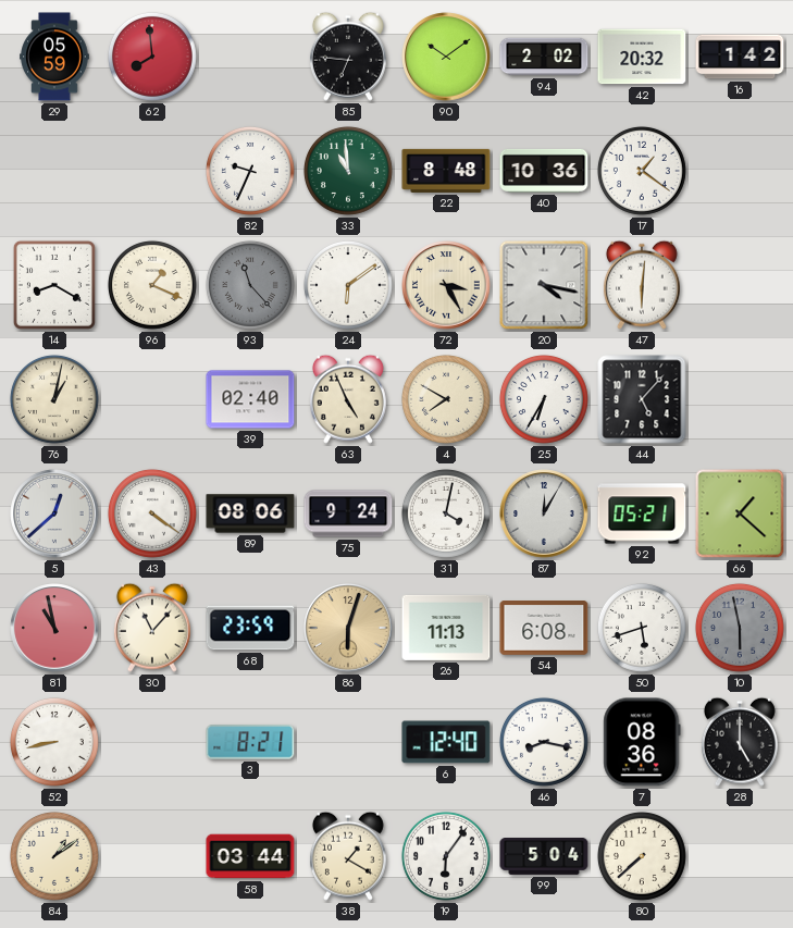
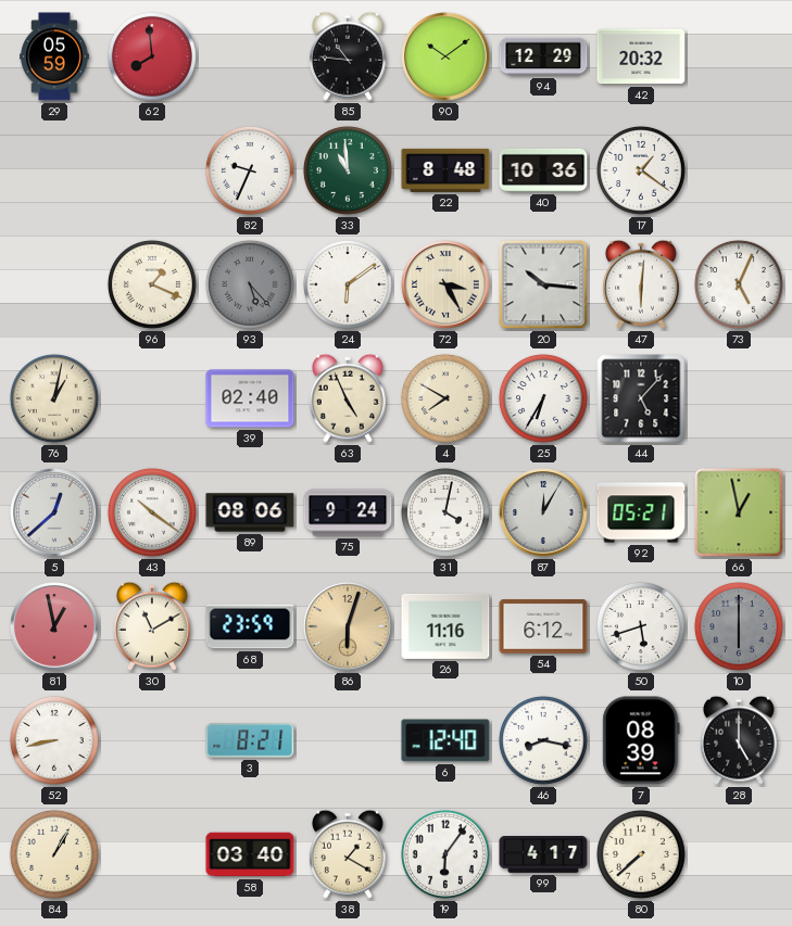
85: 6:46 -> 10:46 (348, 56)
94: 2:02 -> 12:29 (543, 56)
16: 1:42 -> none (740, 57)
14: 8:20 -> none (54, 285)
93: 11:23 -> 5:23 (250, 284)
20: 4:17 -> 10:16 (543, 284)
73: none -> 5:04 (739, 284)
43: 4:21 -> 10:21 (152, 512)
66: 1:22 -> 12:58 (739, 512)
81: 10:58 -> 12:58 (54, 626)
30: 11:07 -> 11:10 (152, 626)
26: 11:13 -> 11:16 (445, 626)
54: 6:08 -> 6:12 (543, 626)
10: 5:58 -> 6:00 (739, 626)
7: 08:36 -> 08:39 (641, 740)
84: 1:09 -> 1:05 (54, 854)
58: 03:44 -> 03:40 (250, 854)
99: 5:04 -> 4:17 (543, 855)
